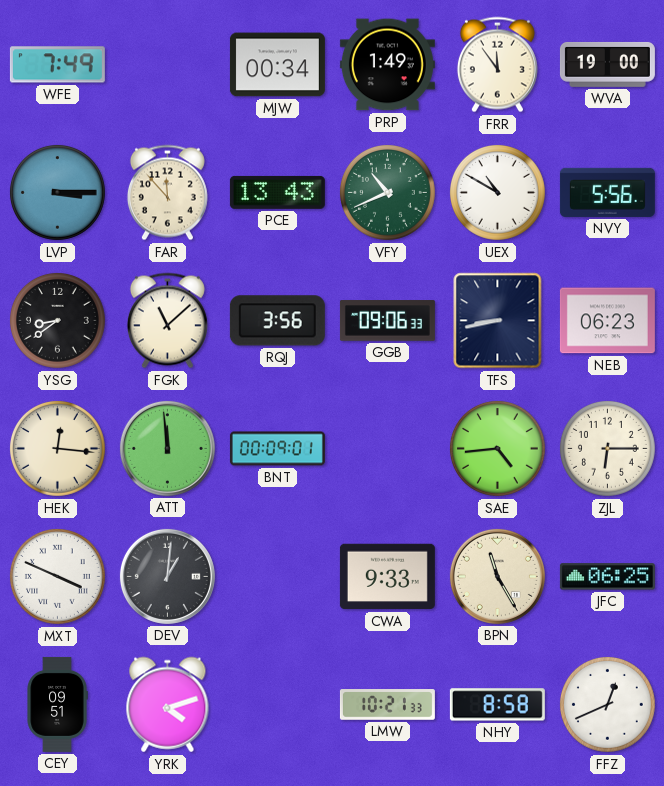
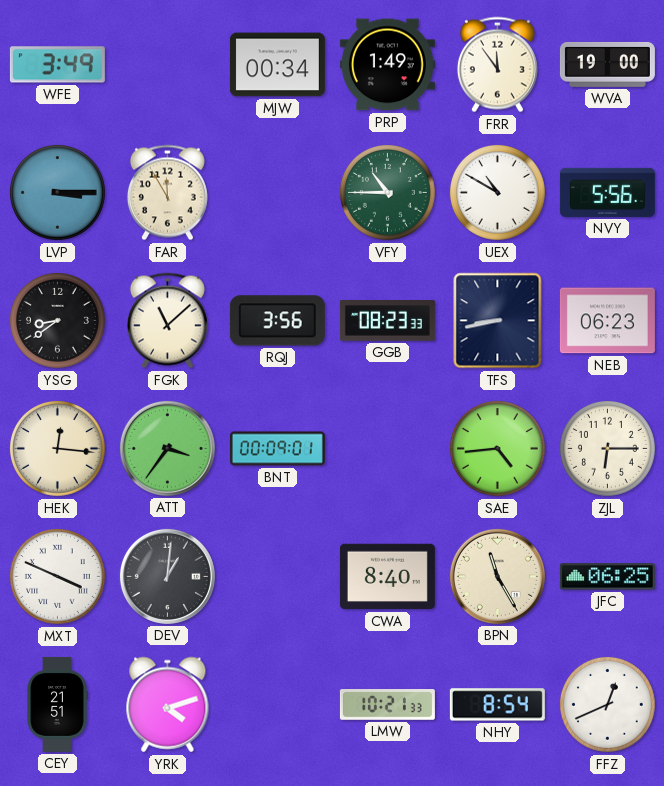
WFE: 7:49 -> 3:49 (57, 65)
FAR: 11:53 -> 11:55 (167, 193)
PCE: 13:43 -> none (277, 192)
VFY: 10:41 -> 10:45 (387, 192)
GGB: 09:06 -> 08:23 (387, 321)
ATT: 11:59 -> 3:36 (167, 448)
CWA: 9:33 -> 8:40 (387, 577)
CEY: 09:51 -> 21:51 (57, 704)
NHY: 8:58 -> 8:54 (497, 705)
